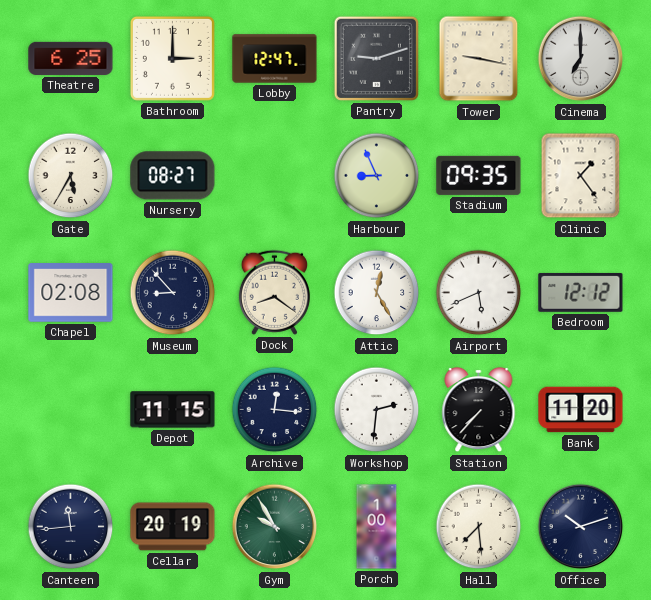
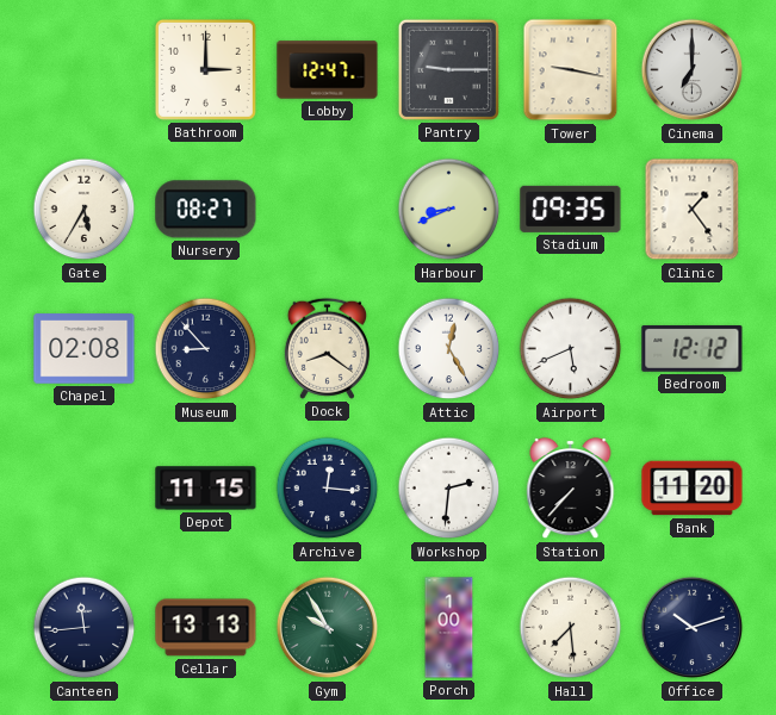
Theatre: 6:25 -> none (71, 58)
Pantry: 9:12 -> 9:15 (448, 69)
Harbour: 8:56 -> 8:41 (449, 210)
Cellar: 20:19 -> 13:13 (206, 628)
